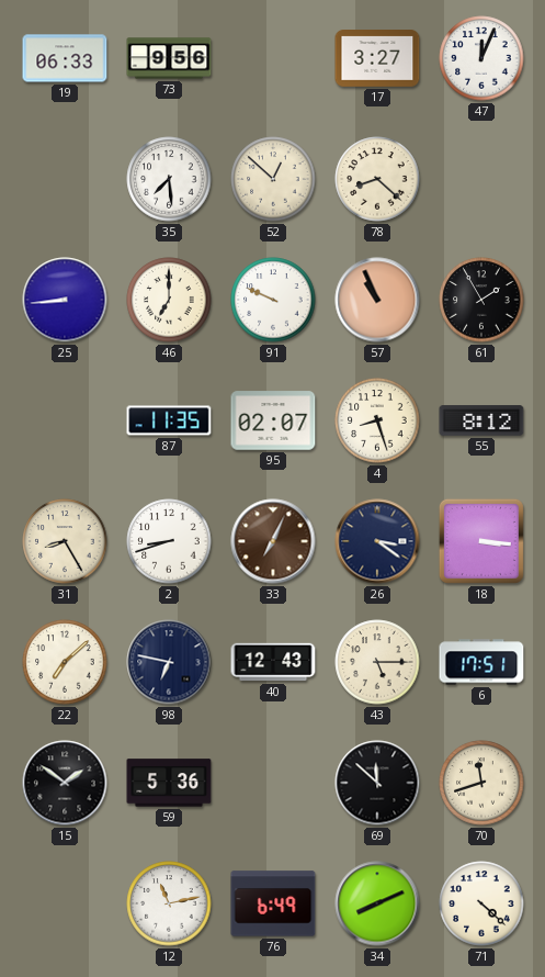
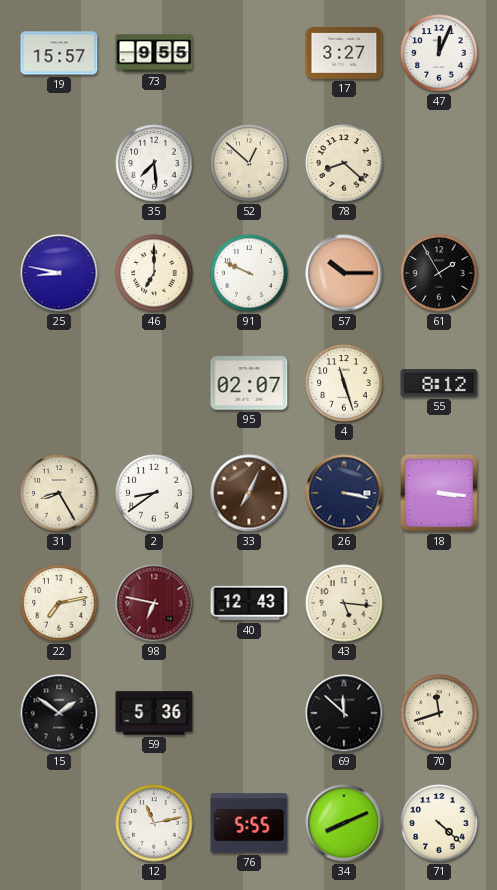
19: 06:33 -> 15:57 (59, 53)
73: 9:56 -> 9:55 (154, 53)
25: 8:44 -> 8:47 (59, 273)
57: 10:56 -> 10:15 (344, 273)
87: 11:35 -> none (169, 420)
4: 8:27 -> 11:27 (344, 383)
2: 8:42 -> 8:39 (154, 493)
26: 3:21 -> 3:17 (344, 493)
22: 7:08 -> 7:13 (59, 603)
98 dial: navy -> burgundy (154, 603)
43: 5:15 -> 5:16 (344, 603)
6: 17:51 -> none (481, 662)
76: 6:49 -> 5:55 (249, 823)
